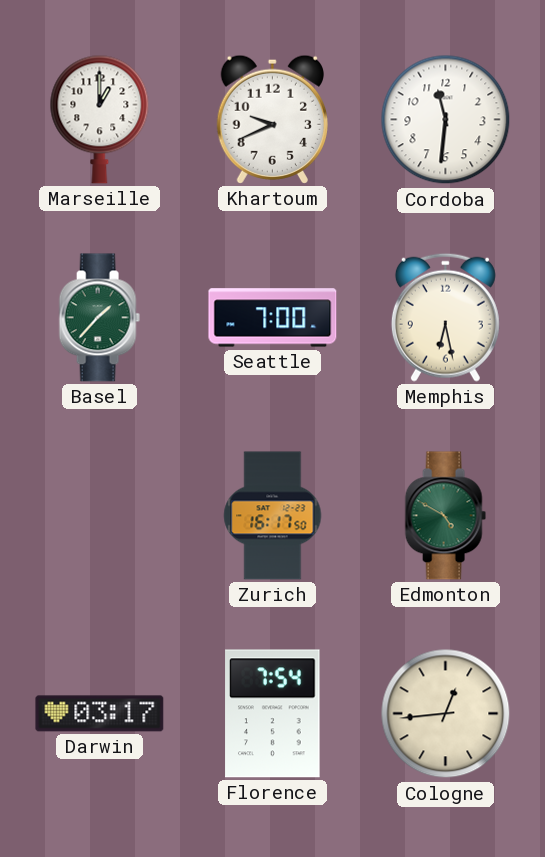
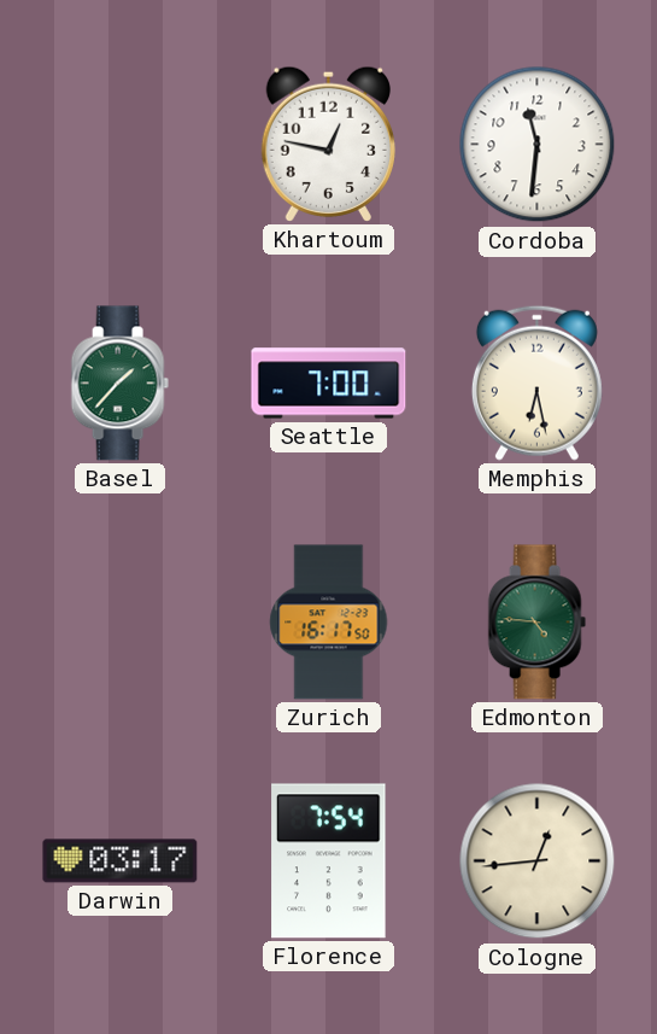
Marseille: 1:00 -> none (100, 119)
Khartoum: 9:41 -> 12:47 (328, 144)
Edmonton: 4:50 -> 4:46 (536, 623)
